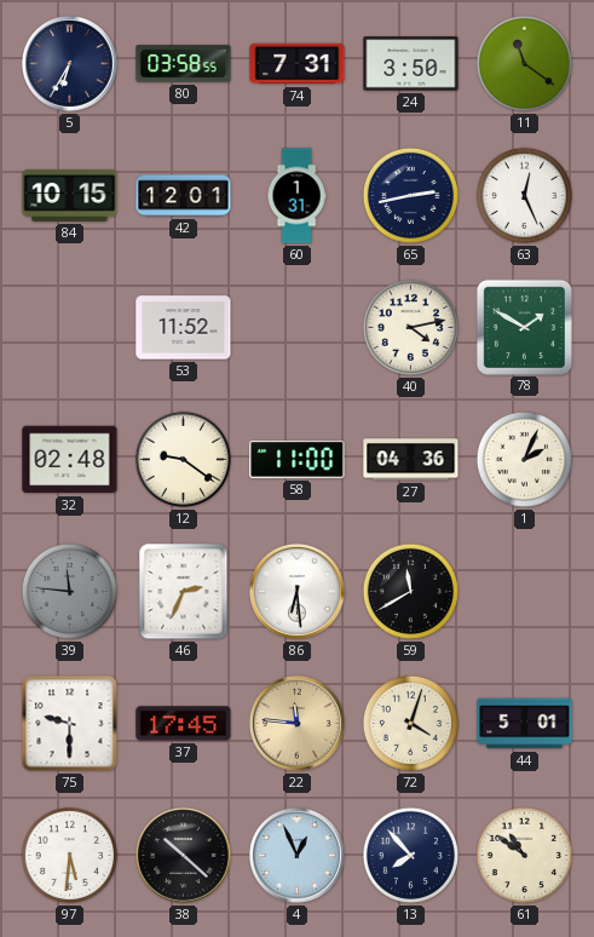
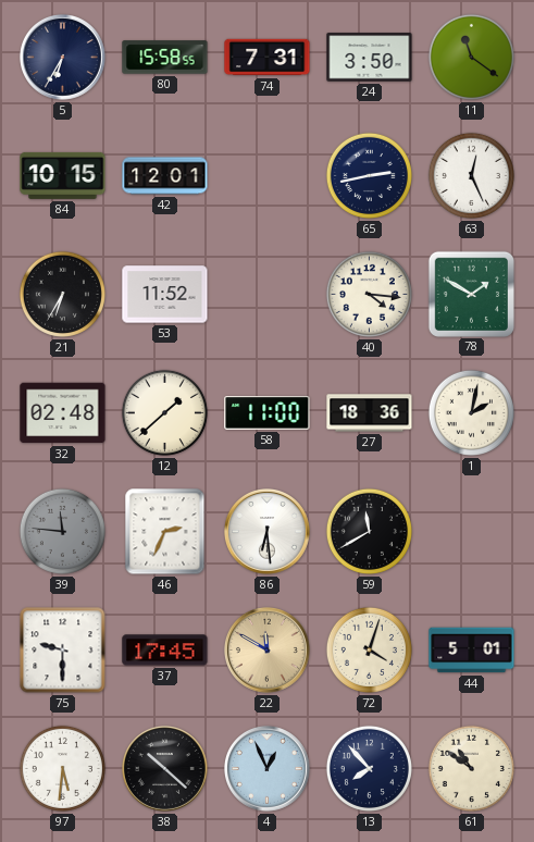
80: 03:58 -> 15:58 (165, 58)
60: 1:31 -> none (296, 196)
21: none -> 6:35 (62, 294)
40: 4:13 -> 4:16 (369, 294)
12: 9:21 -> 1:38 (164, 412)
27: 04:36 -> 18:36 (370, 413)
1: 2:04 -> 2:02 (471, 412)
22: 11:46 -> 11:50 (268, 651)
